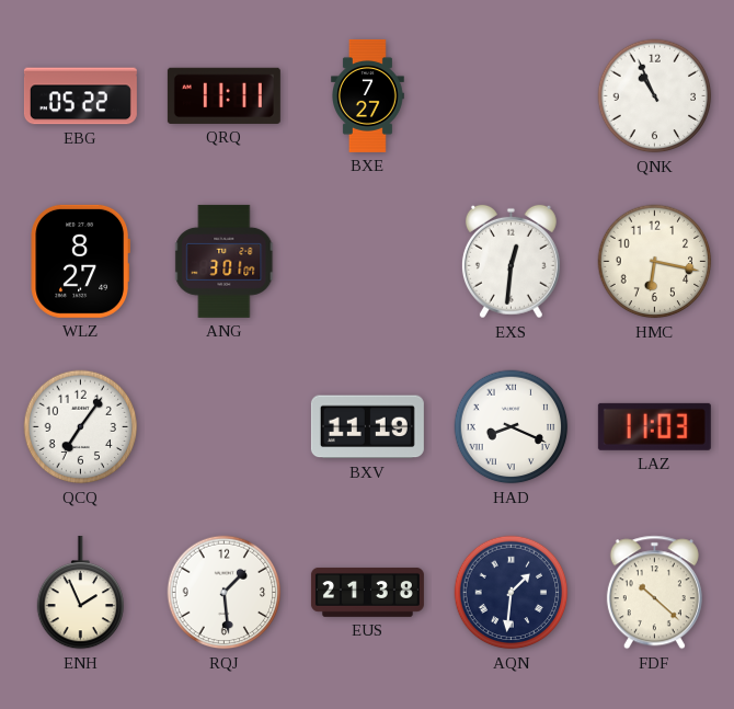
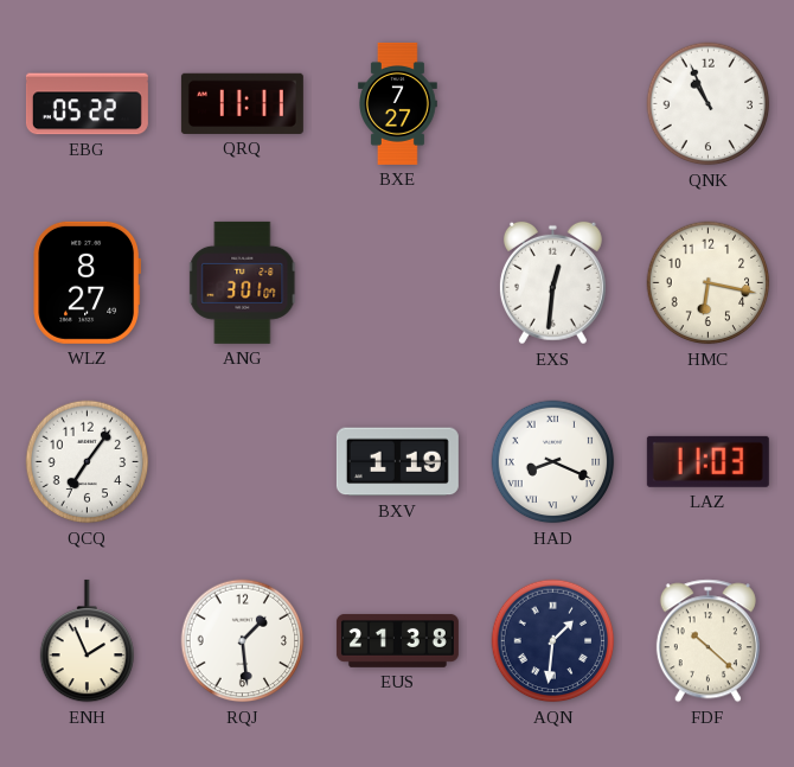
BXV: 11:19 -> 1:19 (397, 462)
